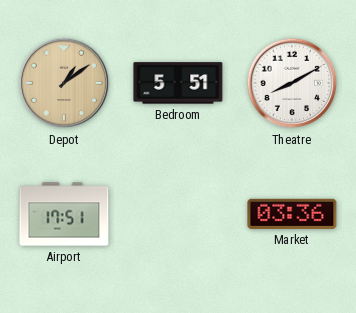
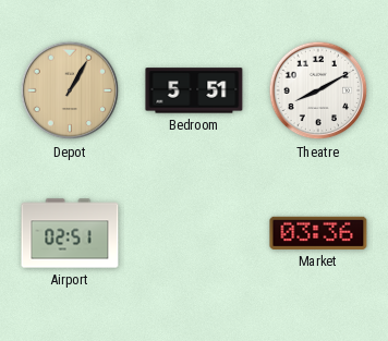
Depot: 1:09 -> 1:05 (70, 90)
Airport: 17:51 -> 02:51 (70, 233)
